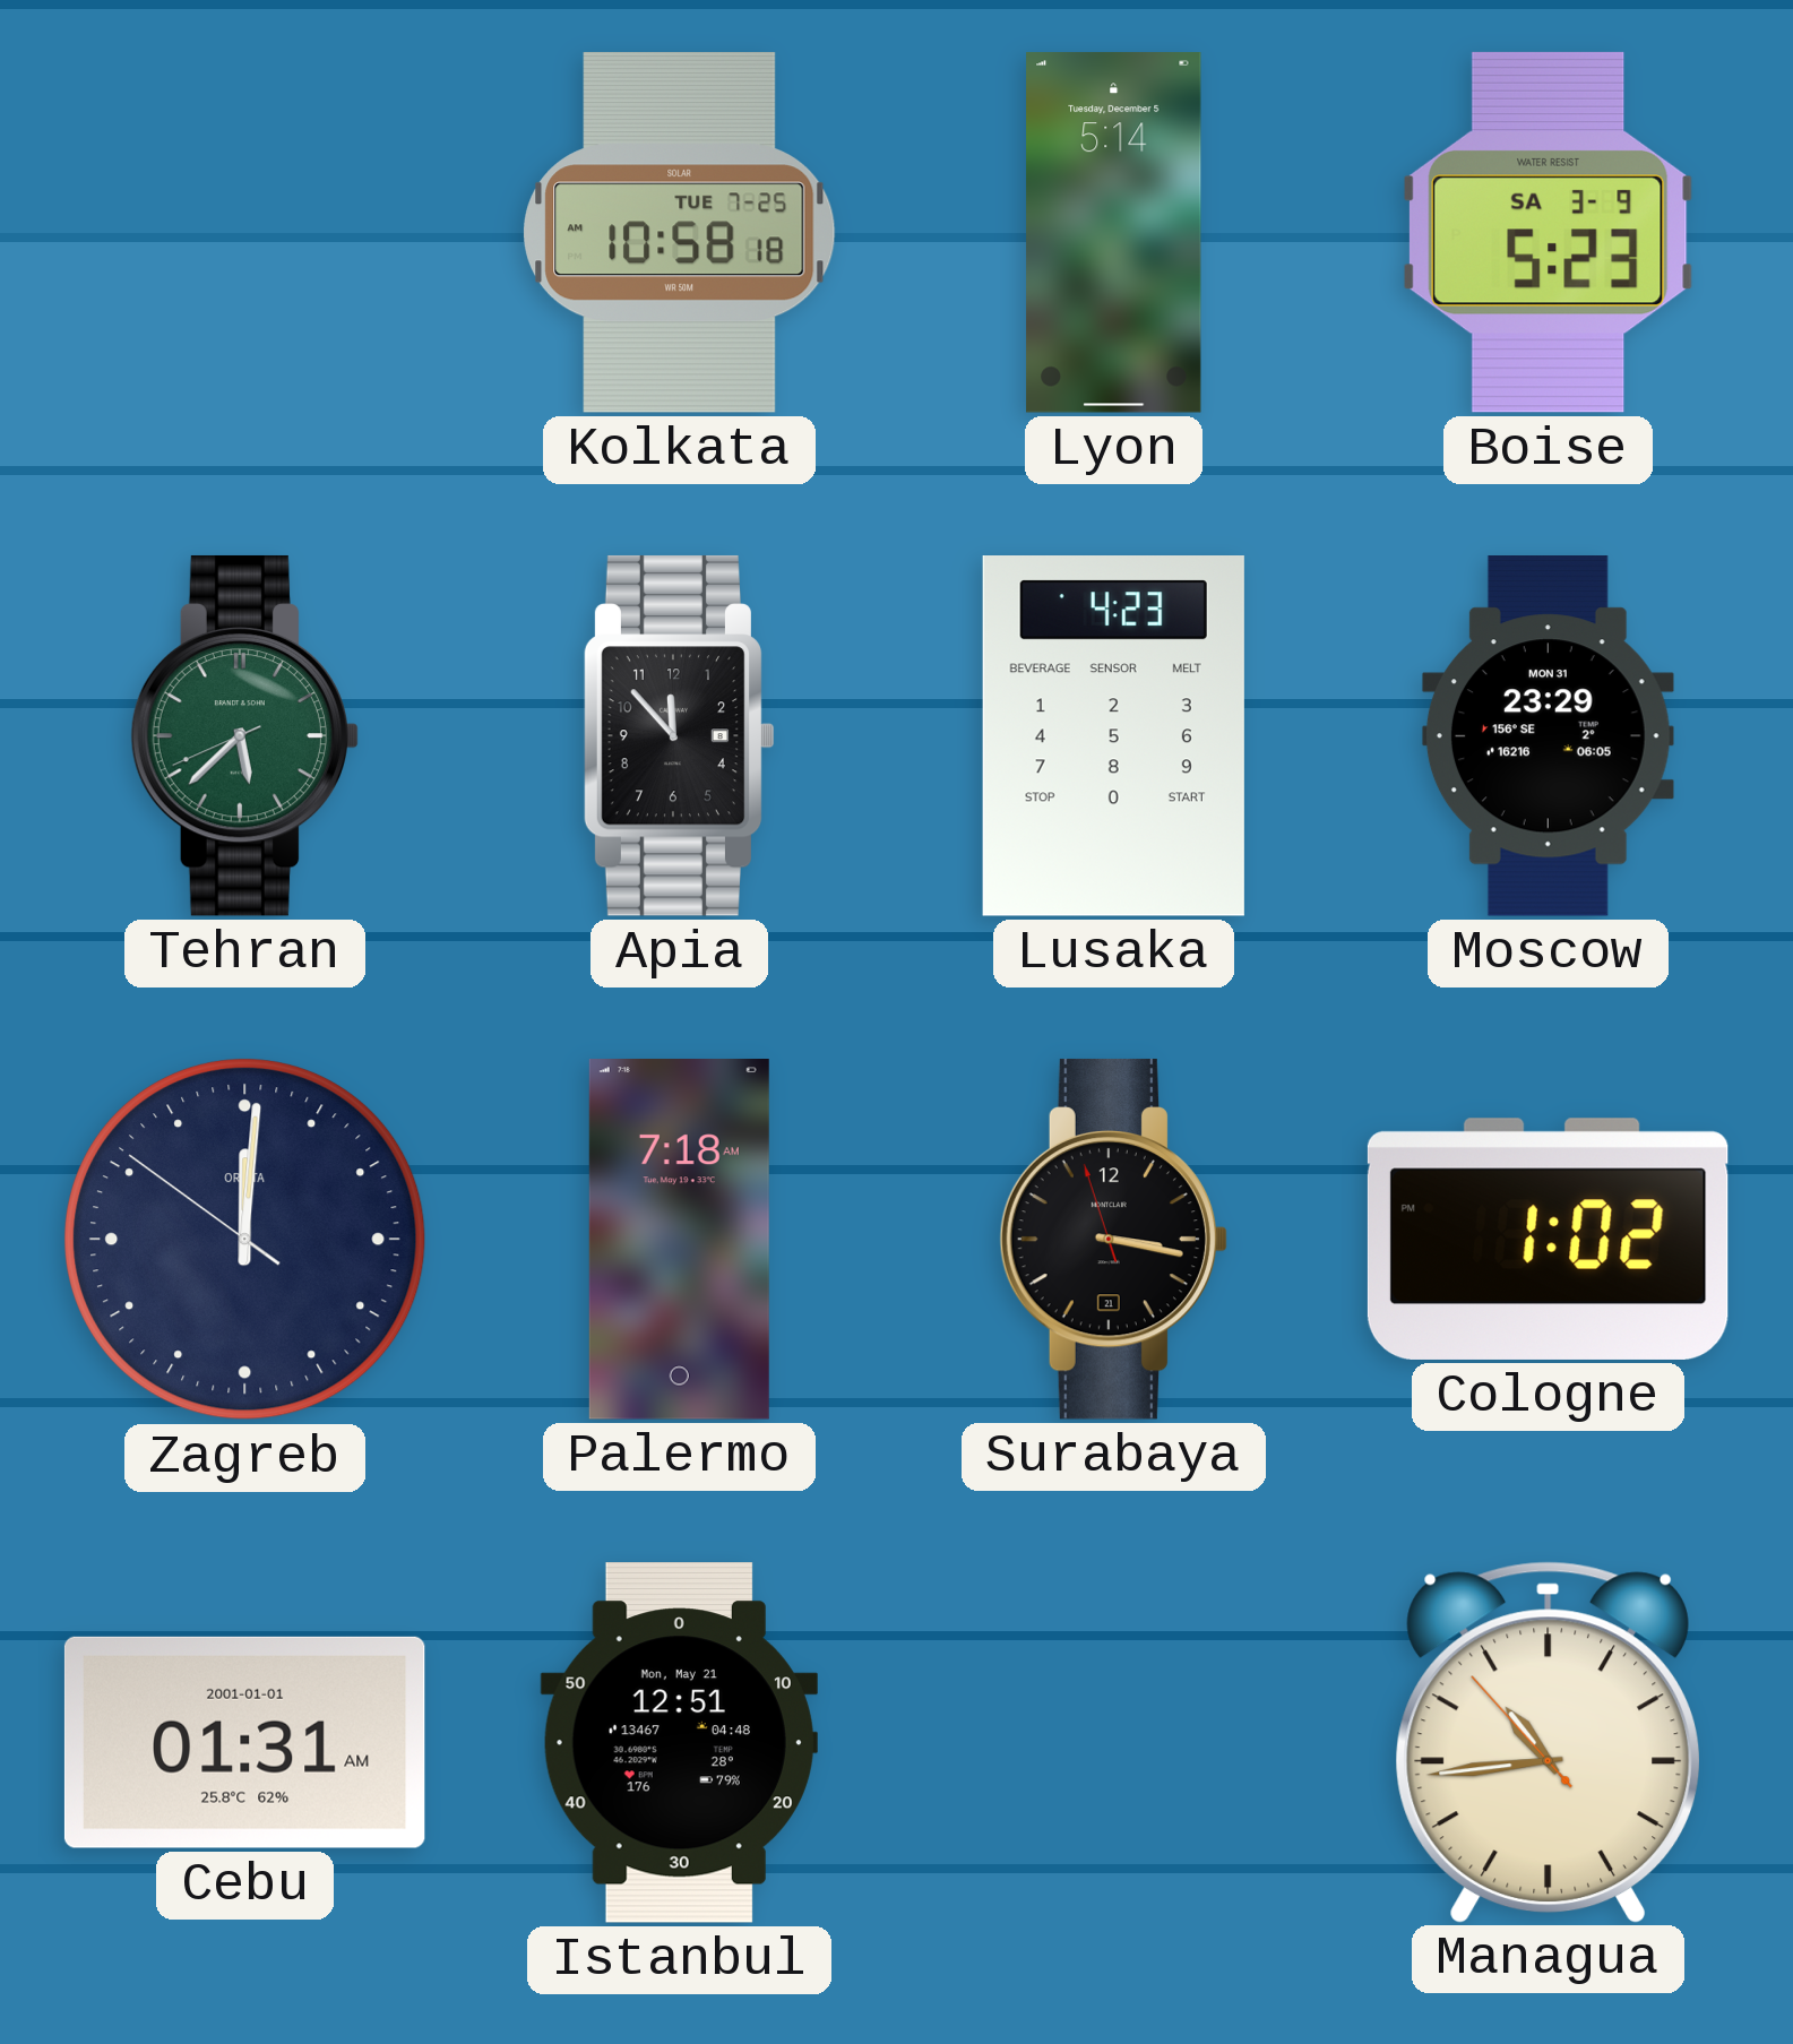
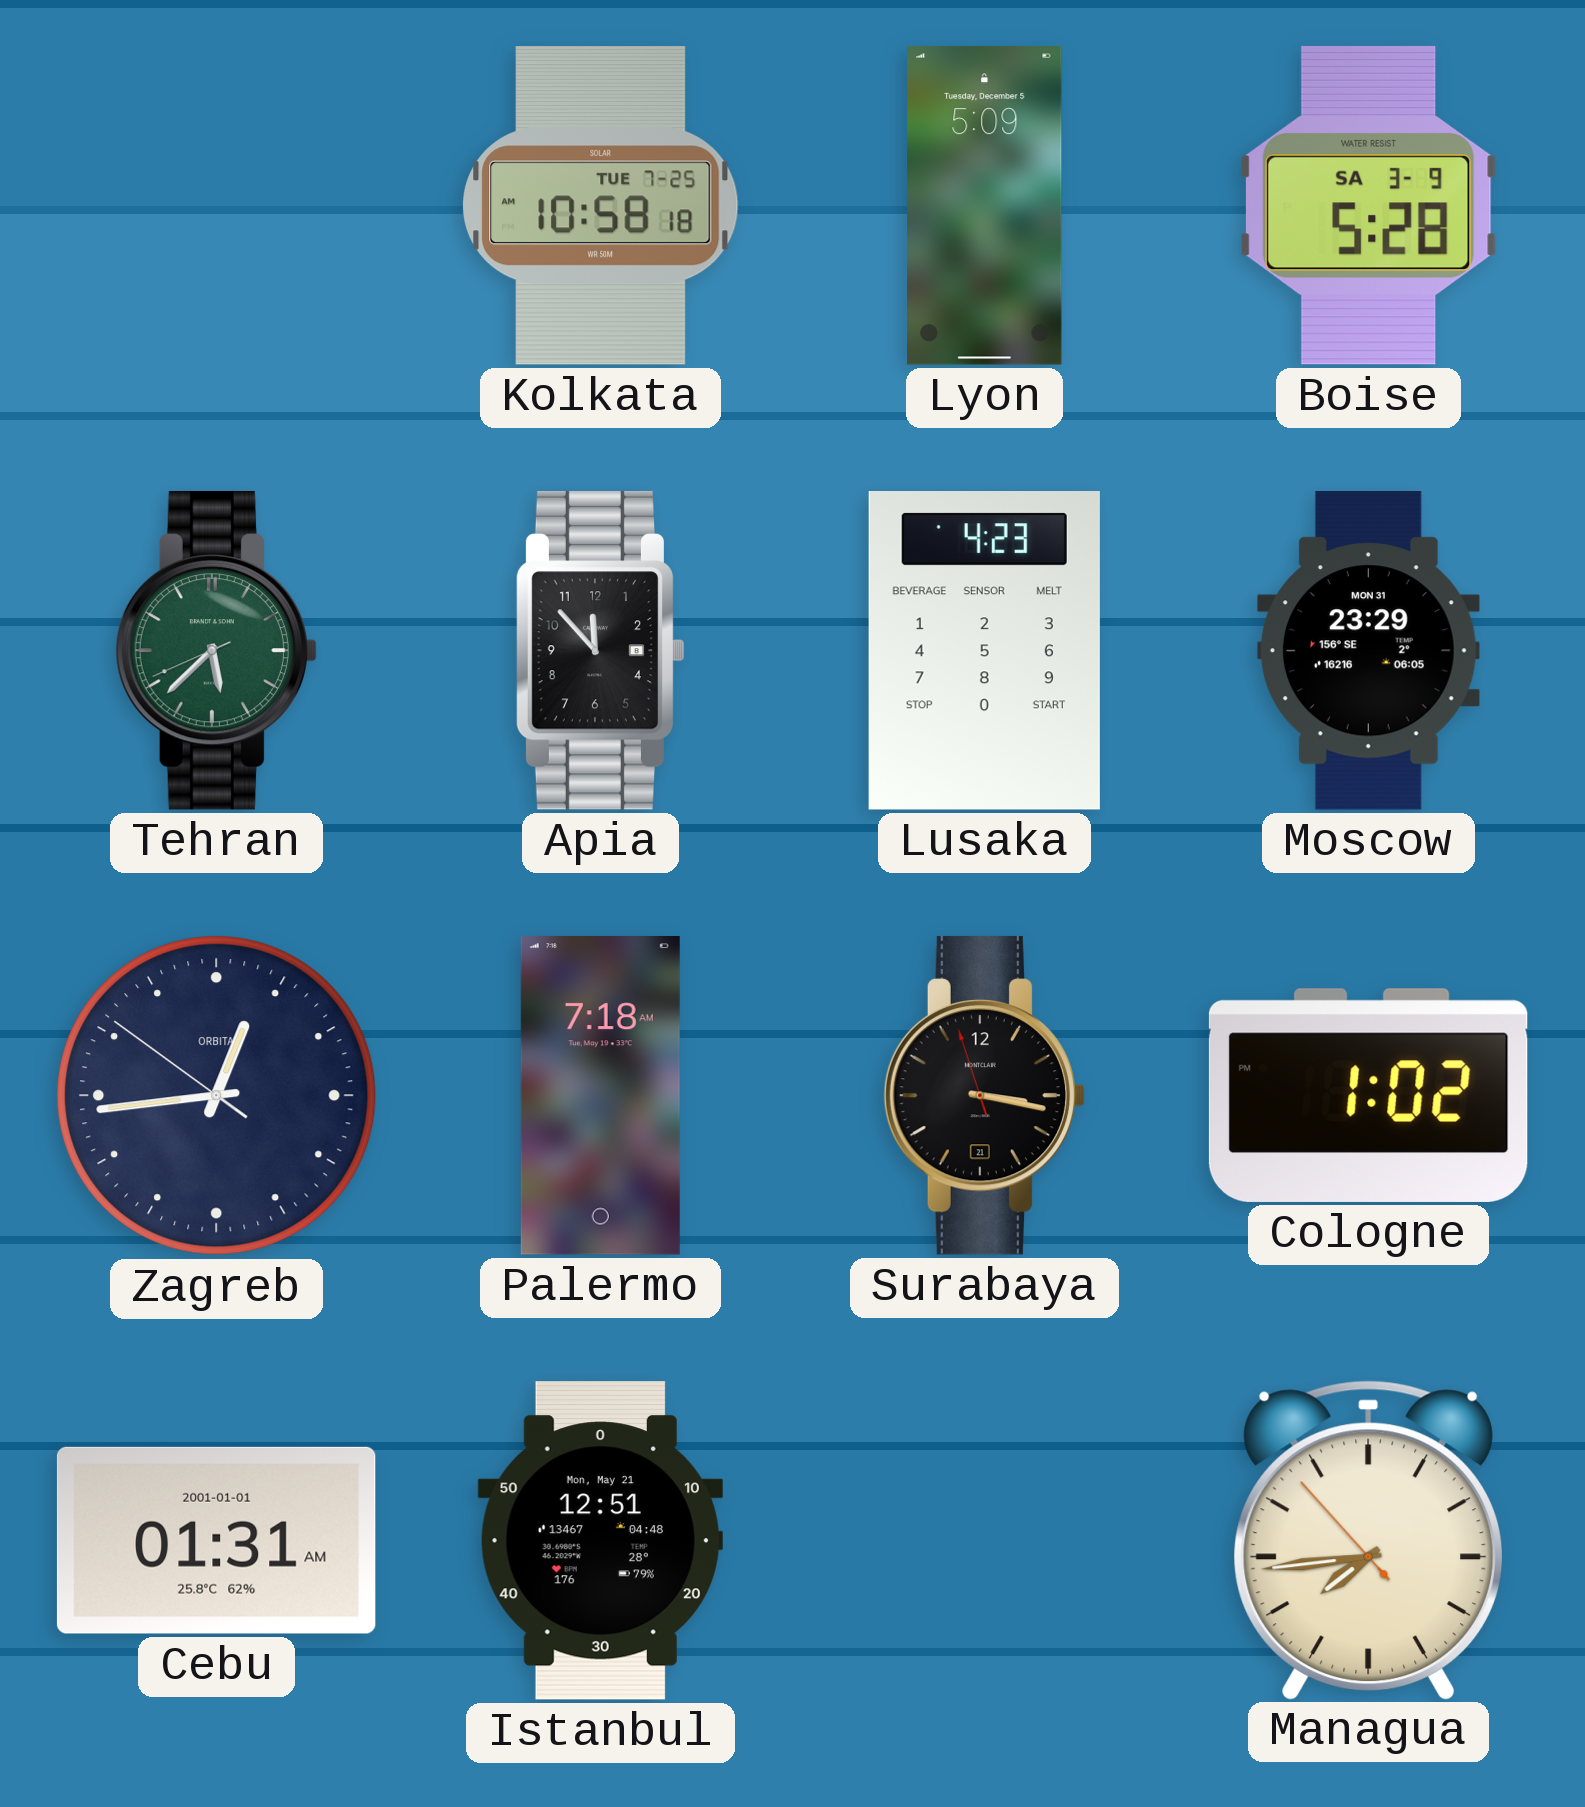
Lyon: 5:14 -> 5:09 (985, 206)
Boise: 5:23 -> 5:28 (1368, 205)
Zagreb: 12:00 -> 12:43 (217, 1096)
Managua: 10:43 -> 7:43 (1368, 1540)
